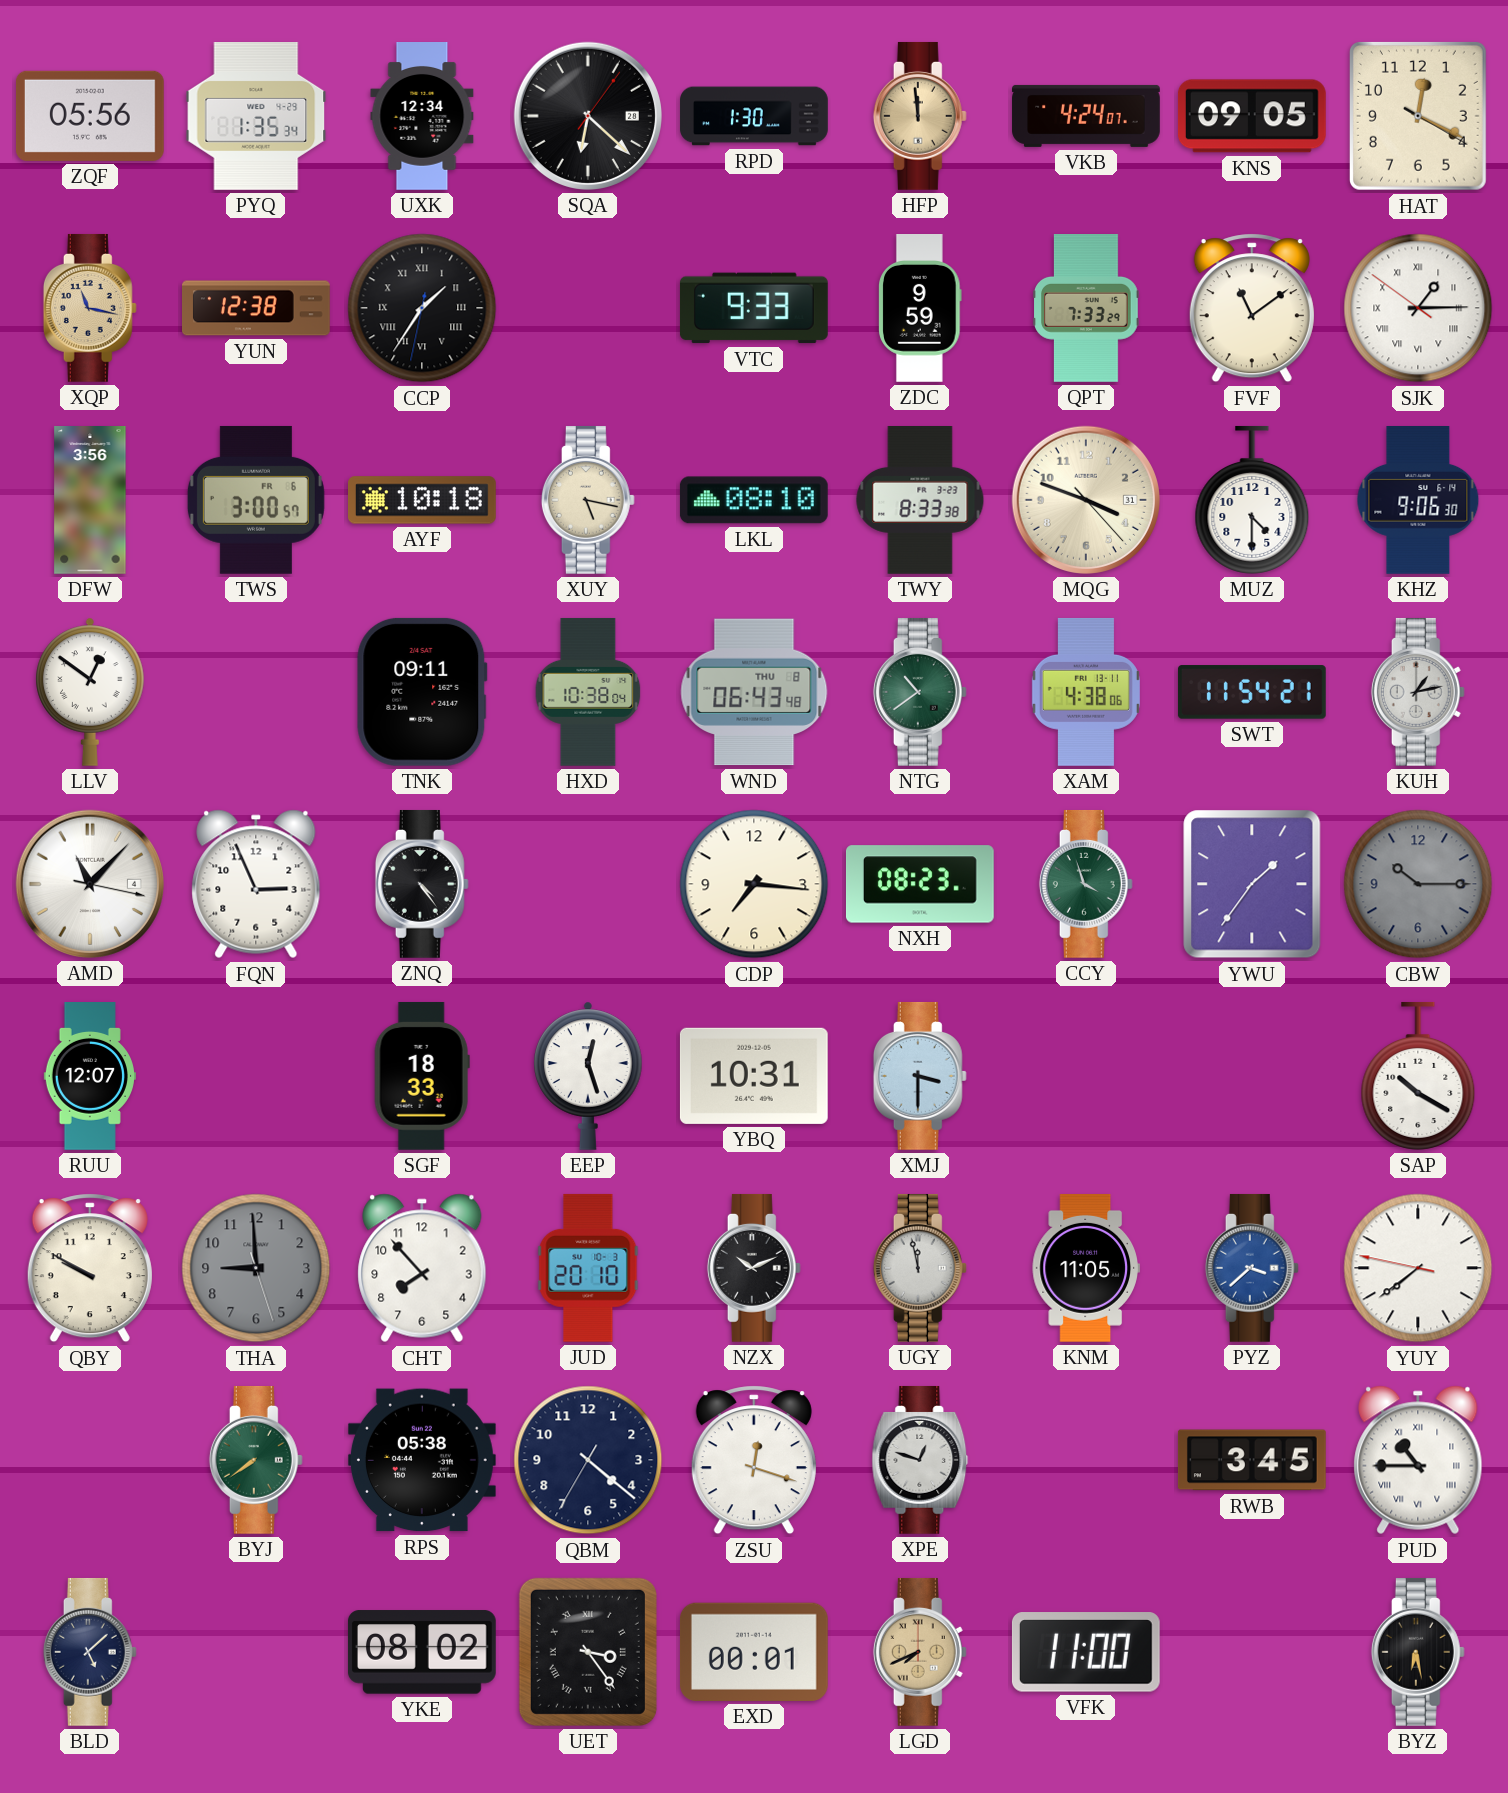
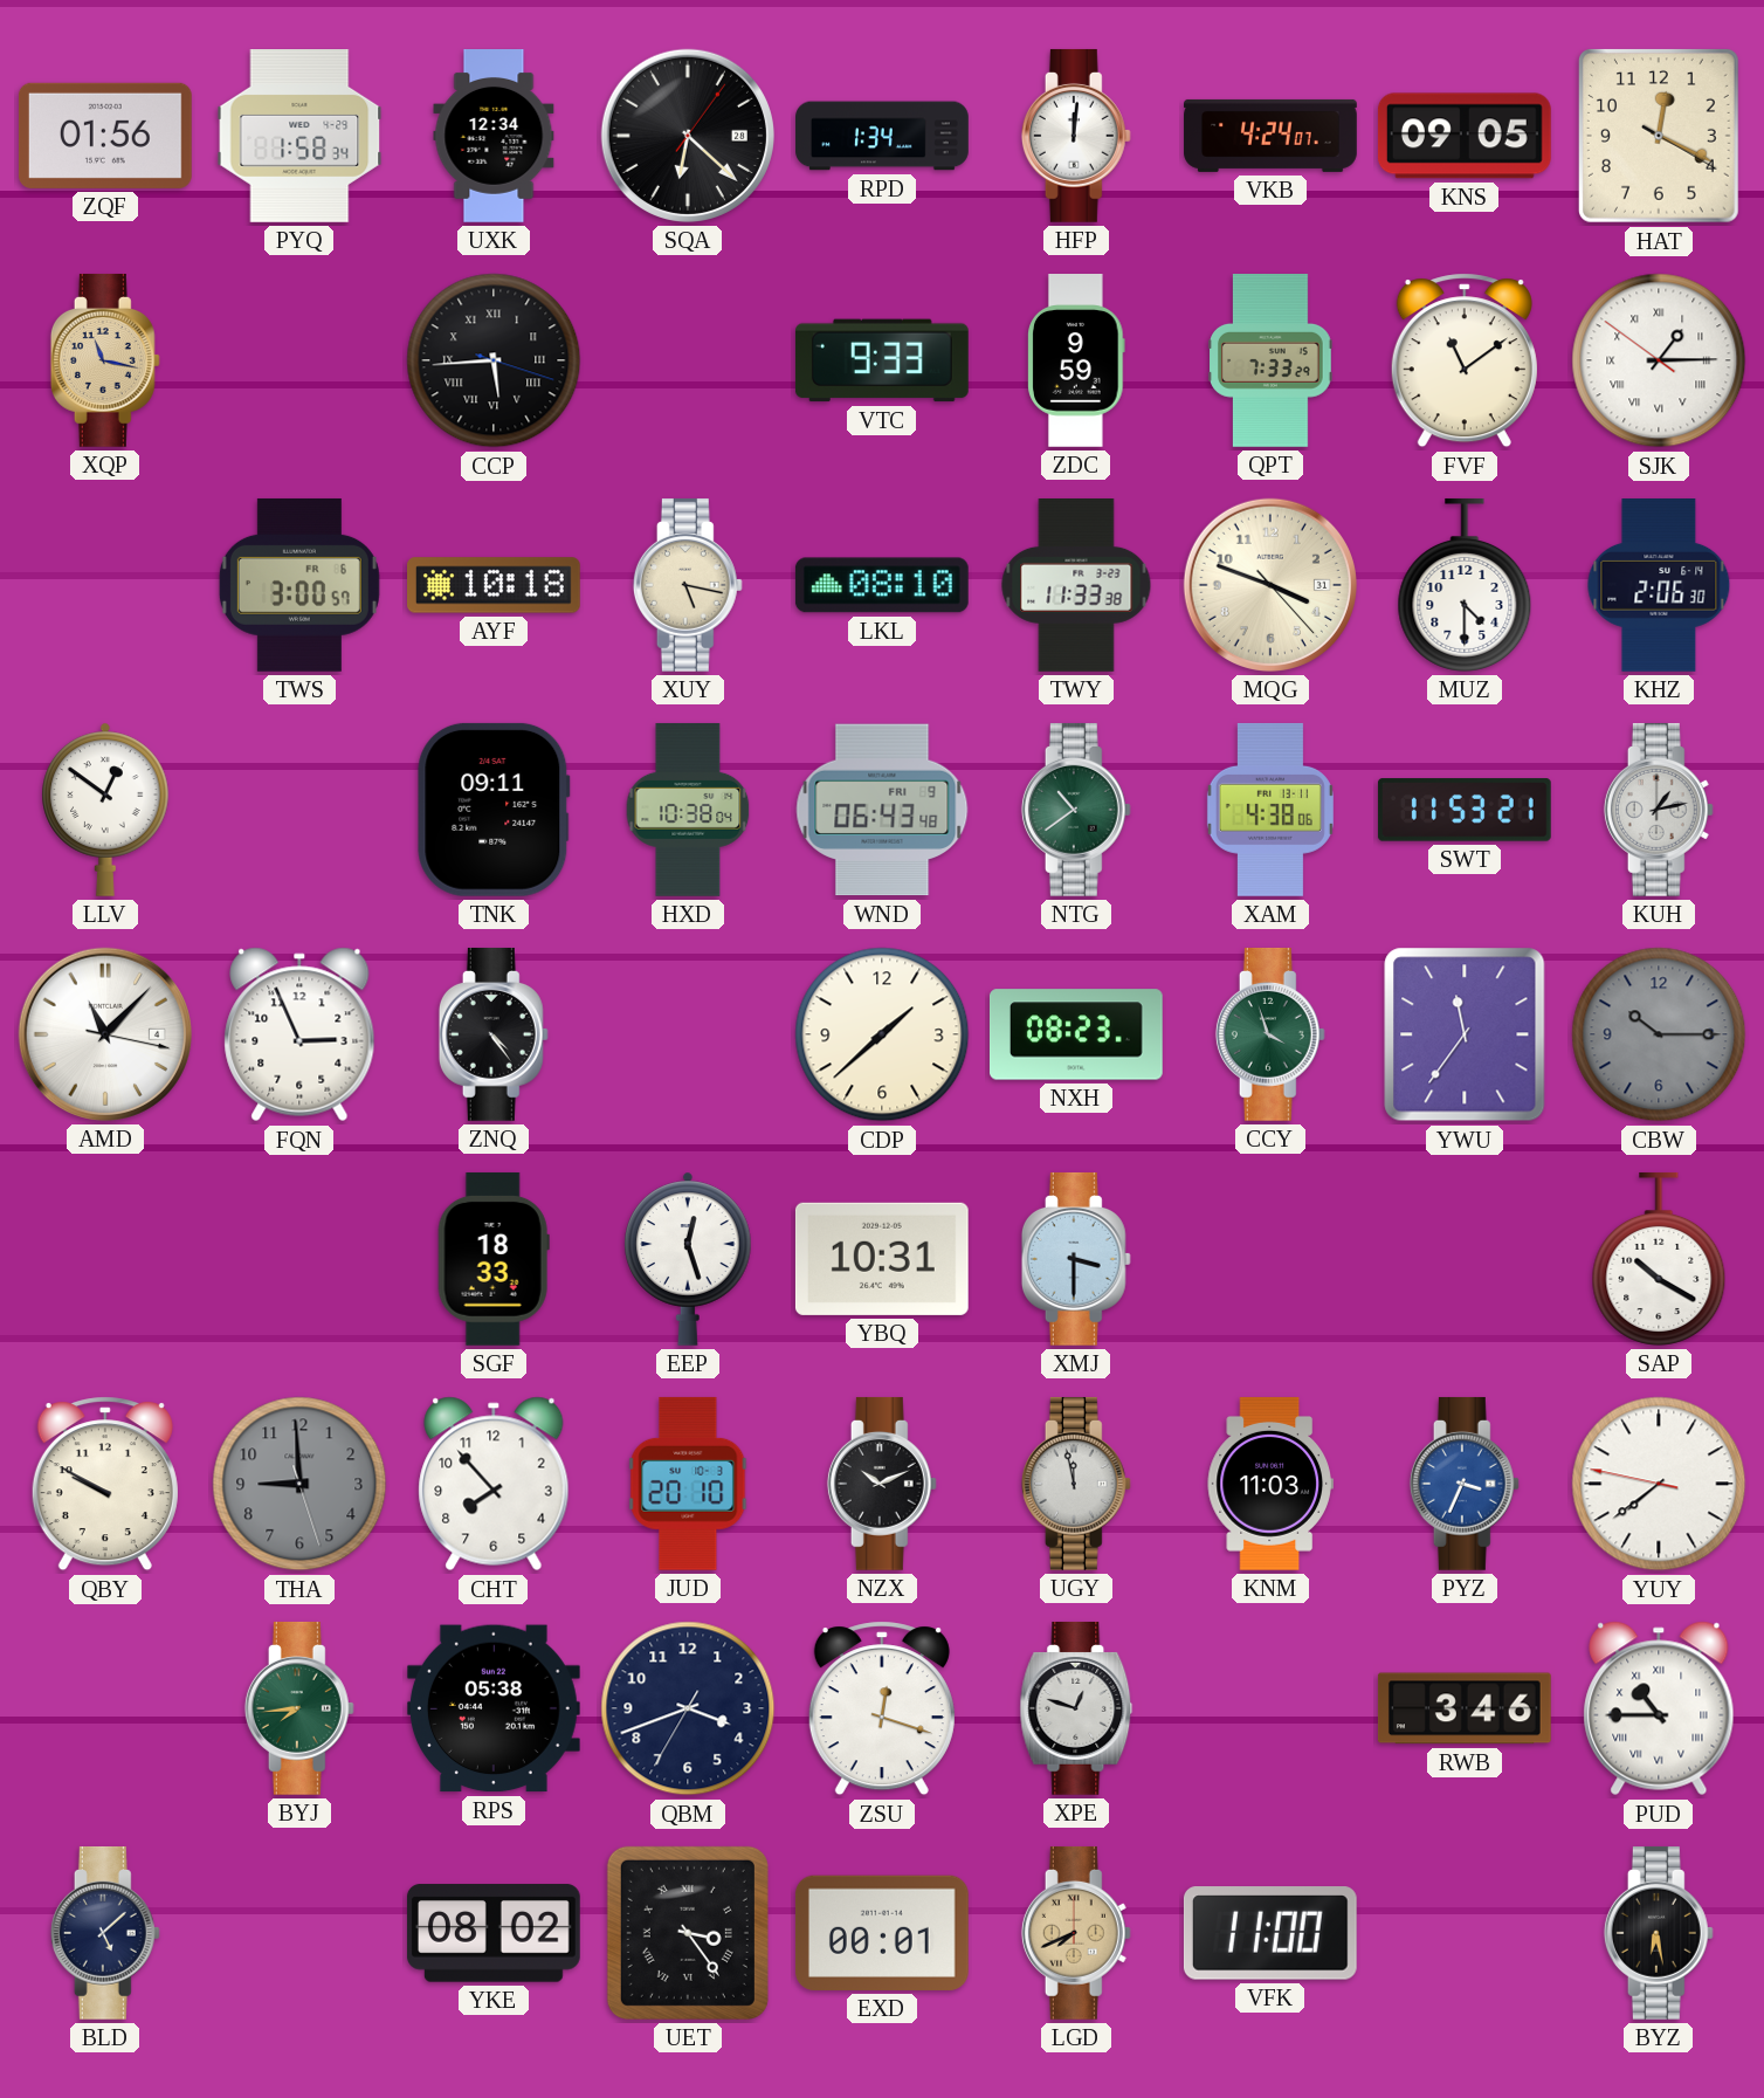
ZQF: 05:56 -> 01:56 (105, 136)
PYQ: 1:35 -> 1:58 (299, 137)
RPD: 1:30 -> 1:34 (882, 136)
HFP: 11:59 -> 12:01 (1076, 136)
HFP dial: champagne -> white (1076, 136)
YUN: 12:38 -> none (256, 308)
CCP: 1:35 -> 5:44 (494, 360)
DFW: 3:56 -> none (90, 501)
TWY: 8:33 -> 11:33 (1076, 586)
KHZ: 9:06 -> 2:06 (1659, 586)
WND date: THU 8 -> FRI 9 (882, 810)
SWT: 11:54 -> 11:53 (1465, 810)
CDP: 7:16 -> 1:38 (882, 1034)
YWU: 1:36 -> 11:36 (1465, 1034)
RUU: 12:07 -> none (90, 1077)
KNM: 11:05 -> 11:03 (1270, 1484)
PYZ: 3:38 -> 3:34 (1465, 1484)
BYJ: 7:39 -> 7:44 (299, 1708)
QBM: 4:21 -> 3:41 (688, 1708)
RWB: 3:45 -> 3:46 (1465, 1708)
